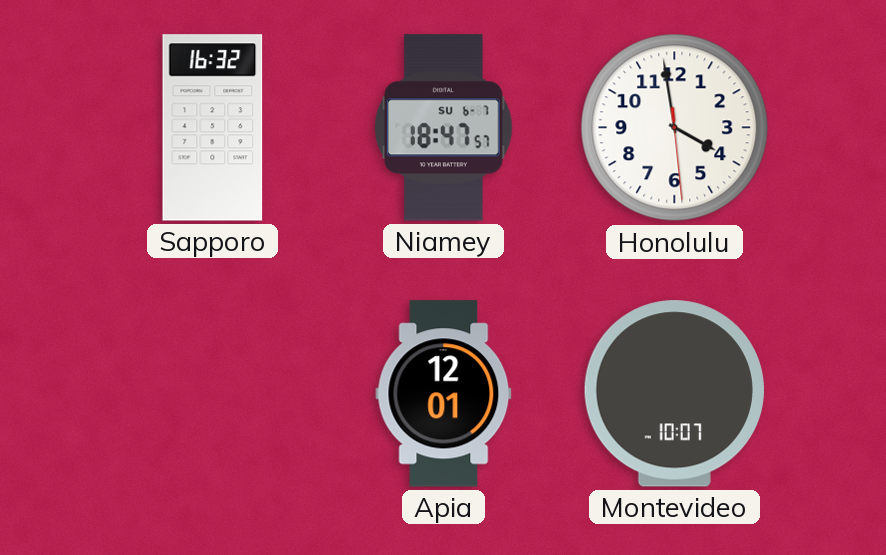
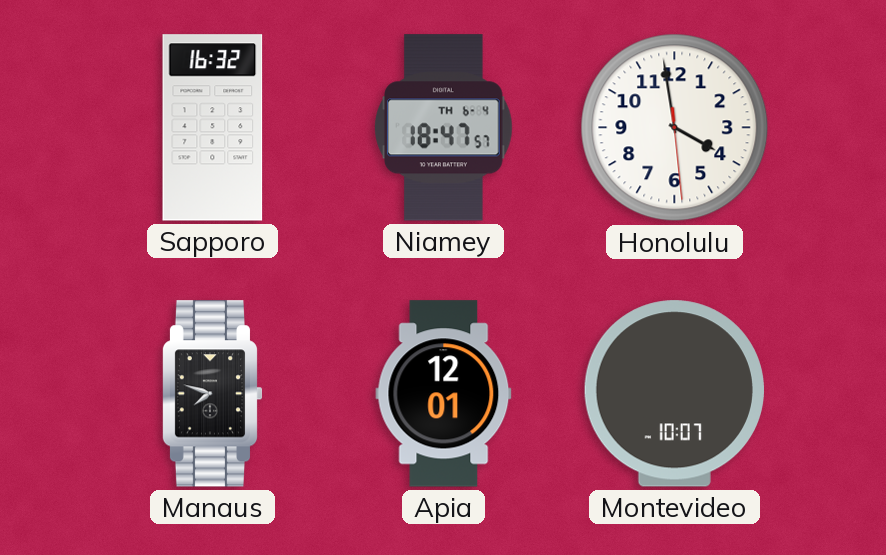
Niamey date: SU 6-7 -> TH 6-4 (444, 128)
Manaus: none -> 7:48 (212, 394)
